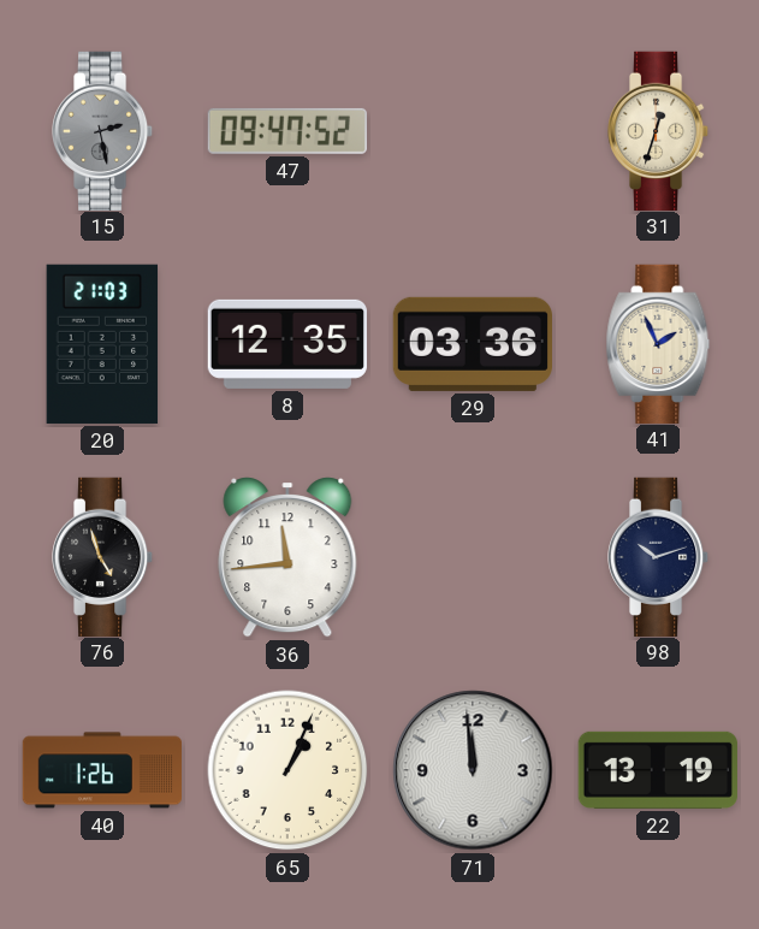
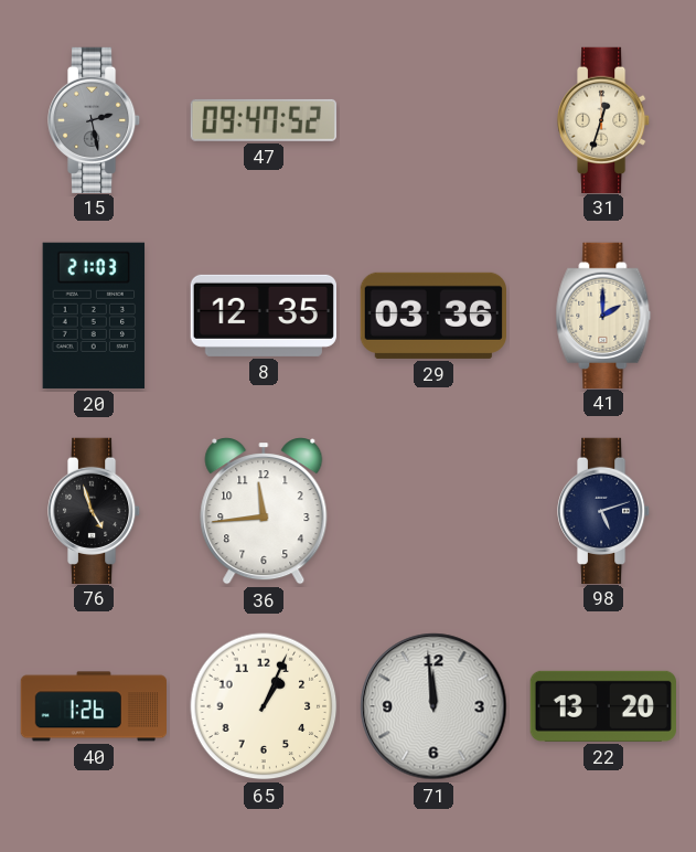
41: 1:56 -> 2:00 (603, 315)
98: 10:12 -> 5:12 (603, 510)
22: 13:19 -> 13:20 (603, 706)
